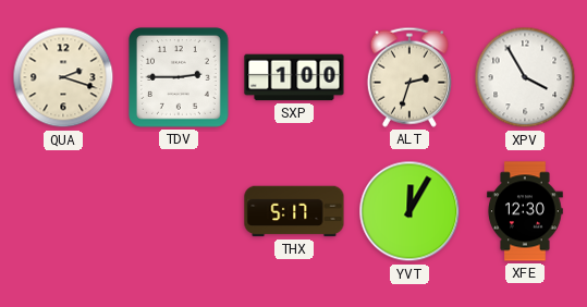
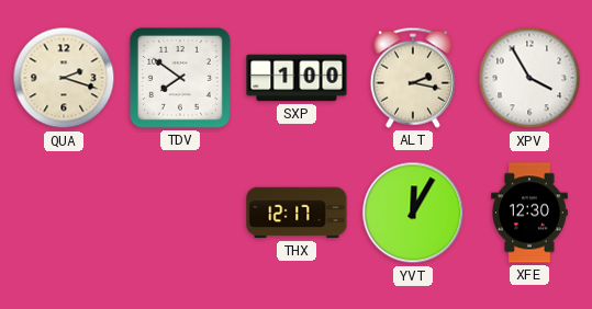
TDV: 2:45 -> 7:51 (181, 79)
ALT: 2:33 -> 2:17 (413, 78)
THX: 5:17 -> 12:17 (297, 213)
